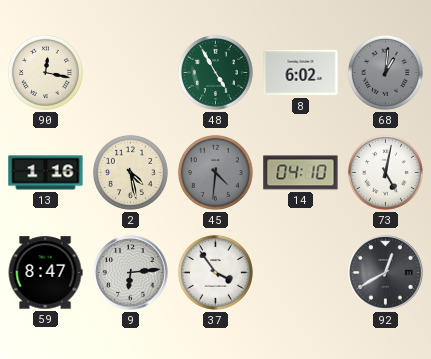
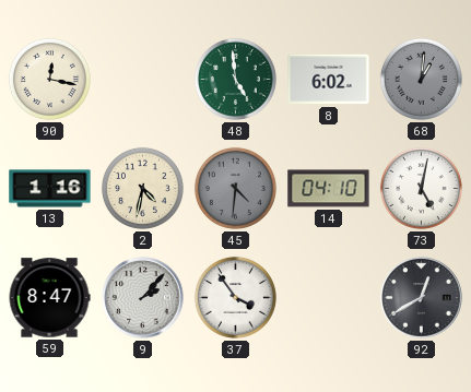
48: 4:55 -> 4:59 (235, 79)
2: 4:28 -> 4:32 (142, 188)
9: 6:14 -> 2:07 (143, 298)
